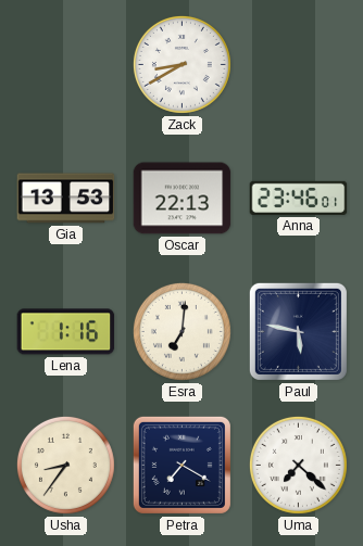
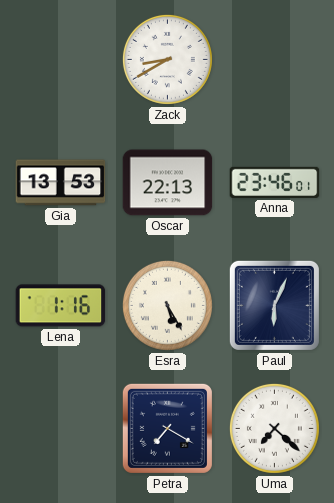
Esra: 7:01 -> 5:25 (167, 305)
Paul: 5:47 -> 6:04 (274, 305)
Usha: 8:36 -> none (65, 465)
